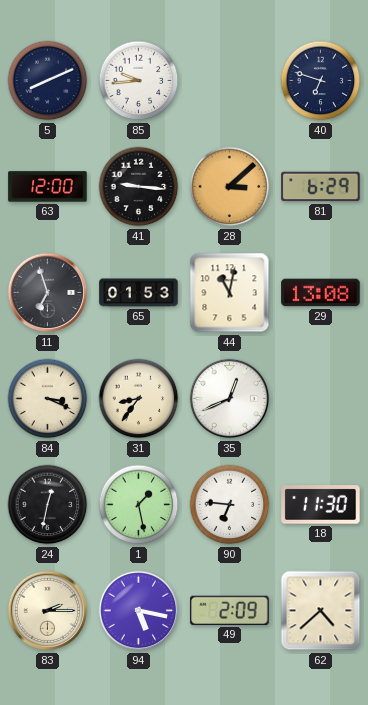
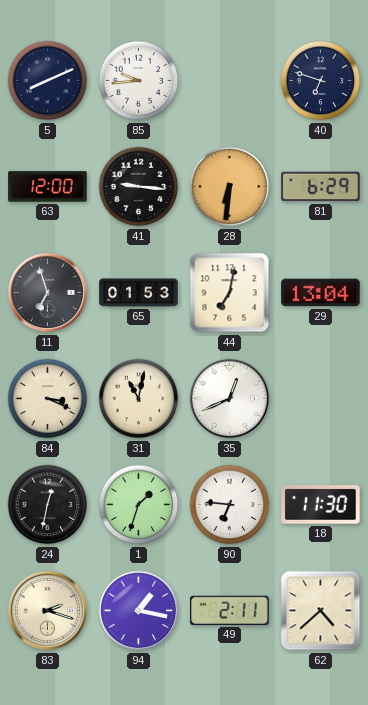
28: 3:08 -> 6:31 (230, 187)
44: 11:02 -> 7:02 (230, 293)
29: 13:08 -> 13:04 (321, 293)
31: 8:36 -> 11:02 (139, 399)
1: 1:28 -> 1:33 (139, 505)
83: 2:15 -> 2:18 (48, 611)
94: 5:17 -> 1:17 (139, 611)
49: 2:09 -> 2:11 (230, 610)
